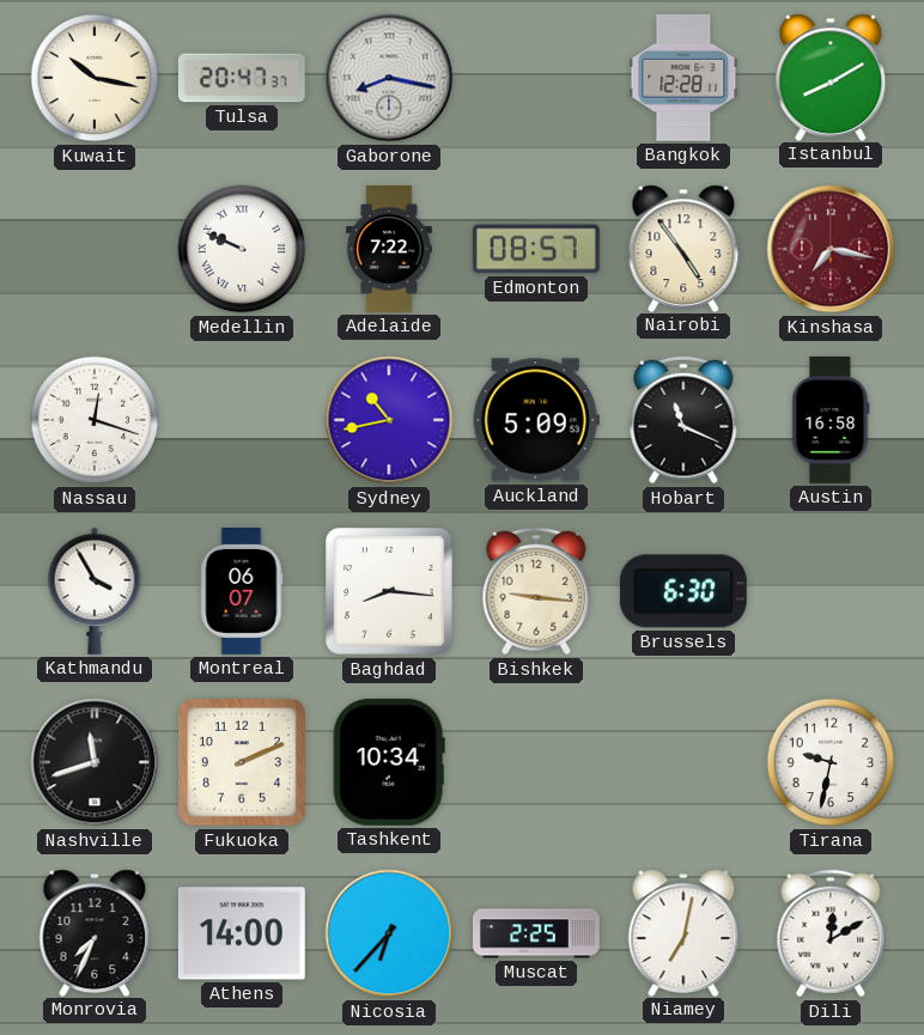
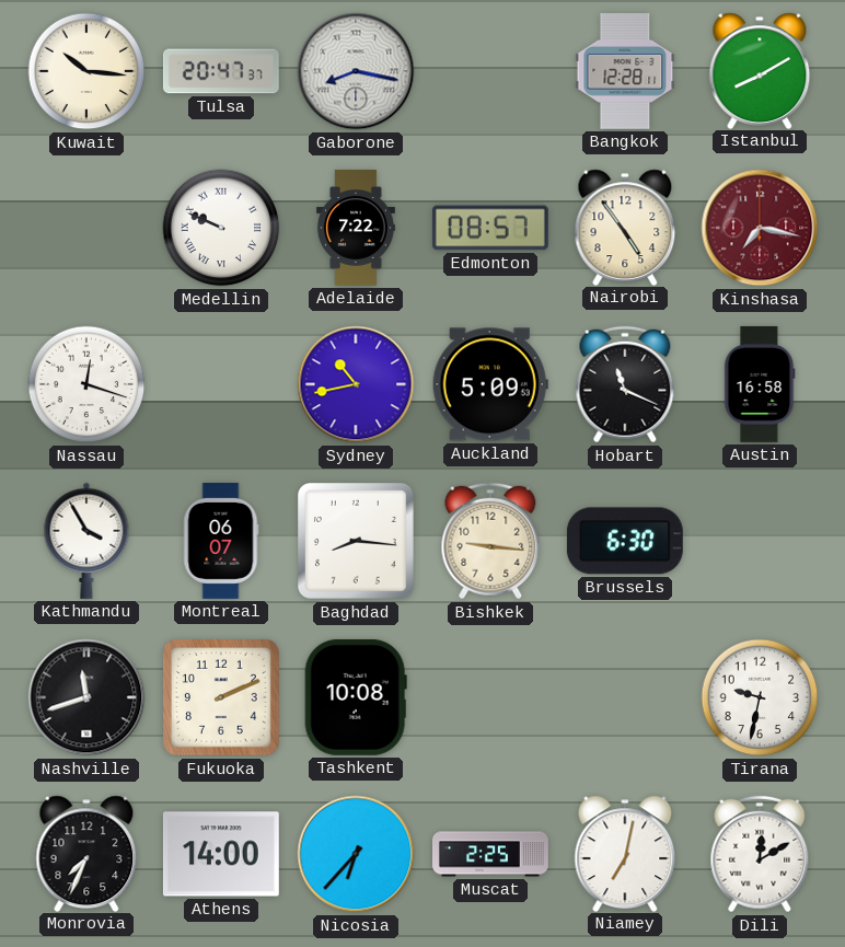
Kuwait: 10:17 -> 10:16 (86, 71)
Tashkent: 10:34 -> 10:08 (356, 697)
